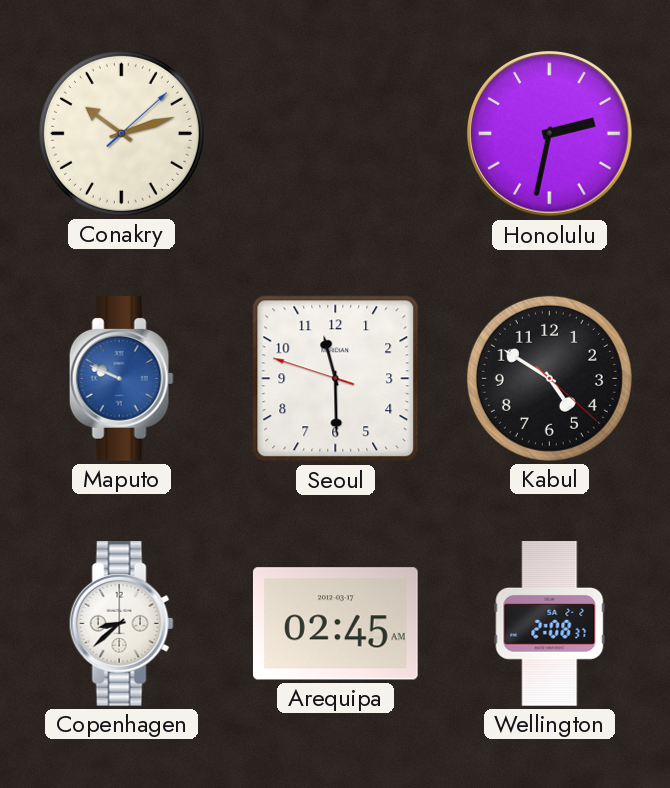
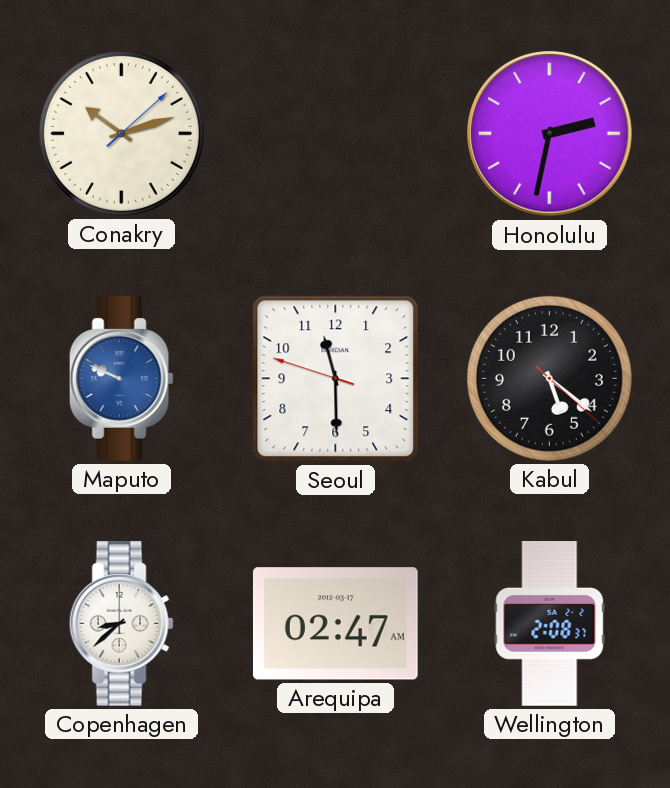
Kabul: 4:50 -> 5:21 (549, 378)
Arequipa: 02:45 -> 02:47 (335, 624)
